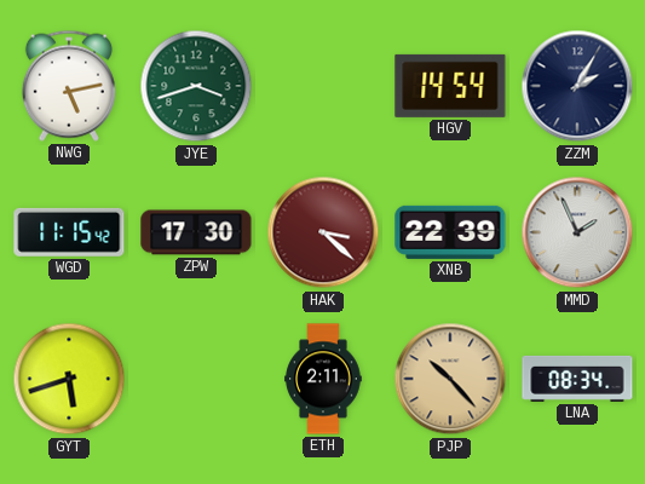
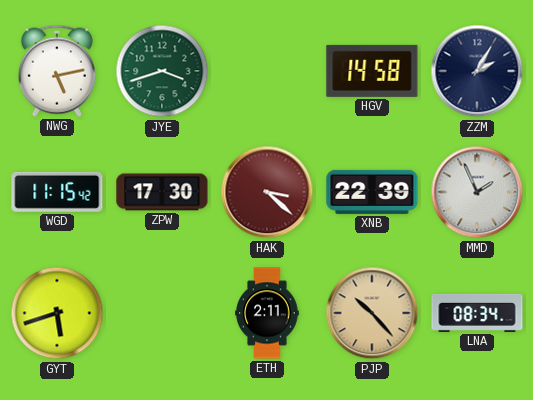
HGV: 14:54 -> 14:58 (372, 71)
